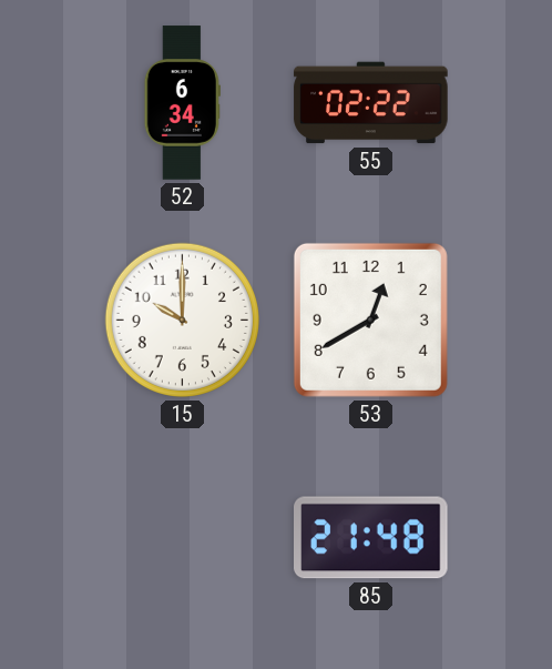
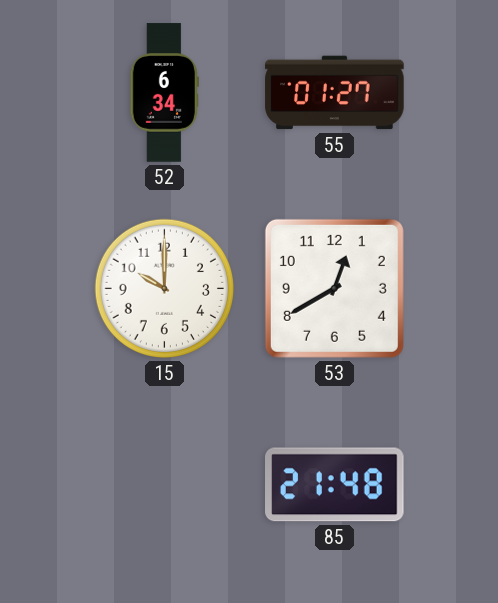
55: 02:22 -> 01:27 (335, 93)
